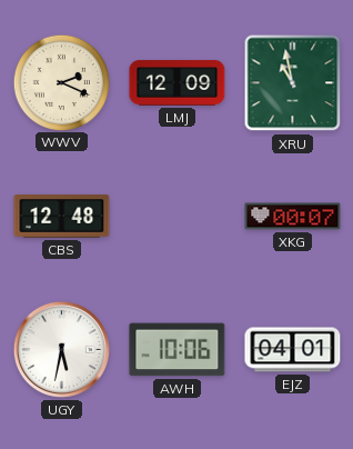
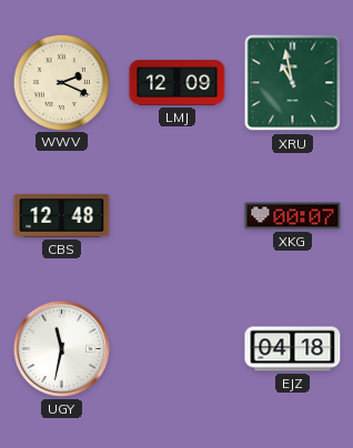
UGY: 5:32 -> 11:32 (61, 348)
AWH: 10:06 -> none (178, 350)
EJZ: 04:01 -> 04:18 (293, 349)
